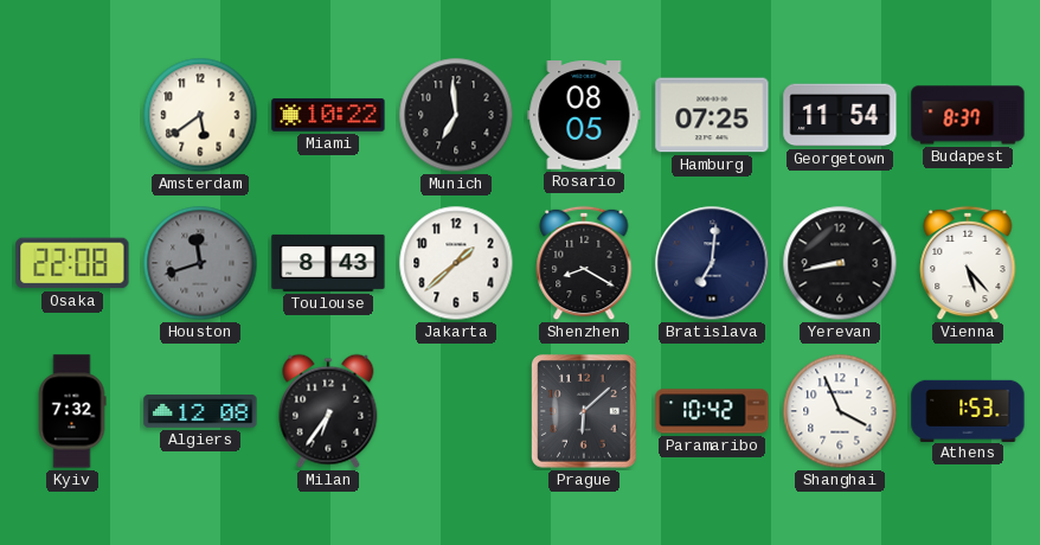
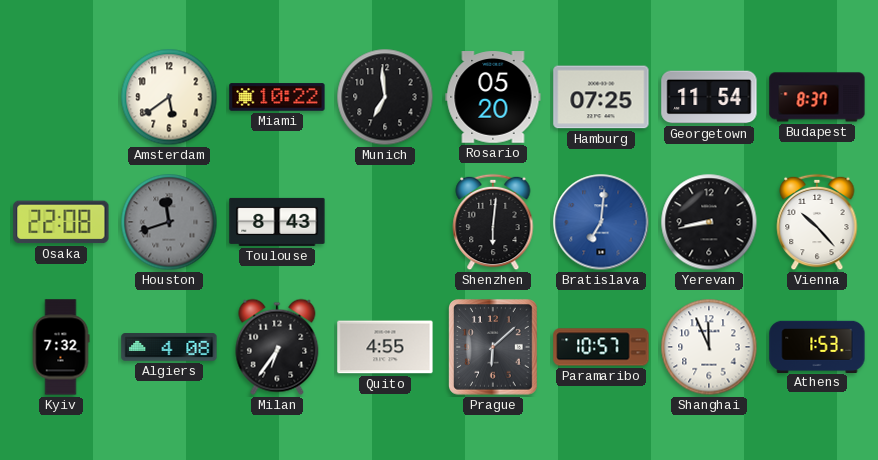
Rosario: 08:05 -> 05:20 (493, 97)
Jakarta: 1:38 -> none (456, 263)
Shenzhen: 8:20 -> 6:01 (493, 222)
Bratislava dial: navy -> blue (601, 222)
Vienna: 5:23 -> 10:23 (817, 222)
Algiers: 12:08 -> 4:08 (169, 347)
Quito: none -> 4:55 (385, 347)
Paramaribo: 10:42 -> 10:57 (601, 347)
Shanghai: 3:56 -> 11:56 (709, 347)
